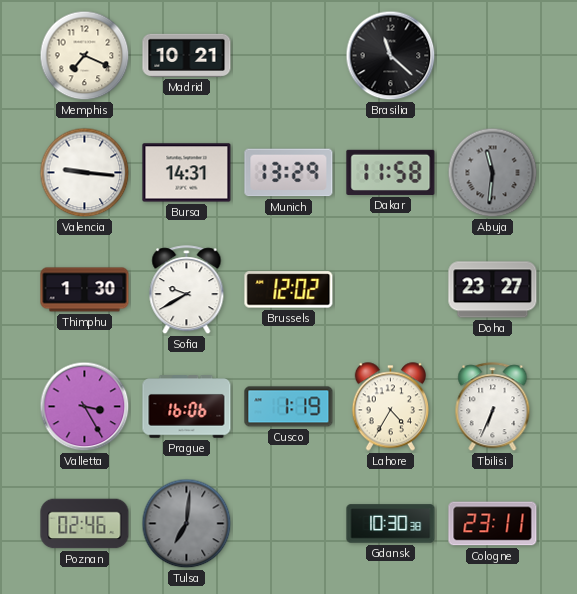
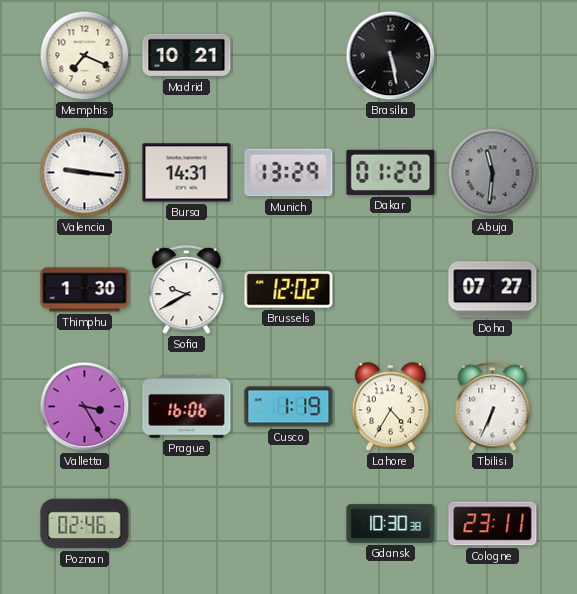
Brasilia: 11:22 -> 5:28 (391, 56)
Dakar: 11:58 -> 01:20 (391, 172)
Doha: 23:27 -> 07:27 (493, 290)
Tulsa: 7:01 -> none (187, 524)
